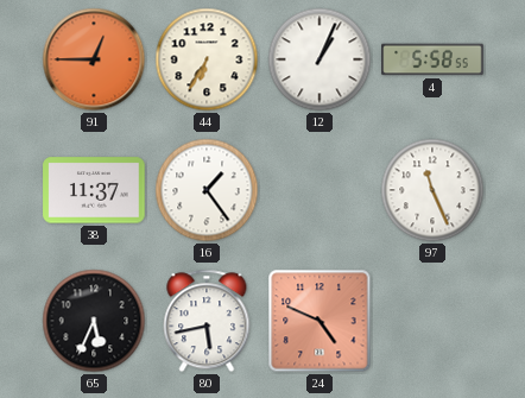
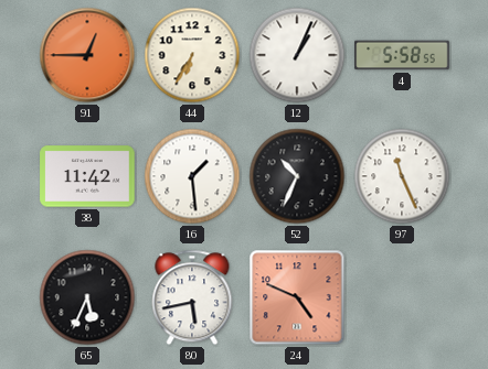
38: 11:37 -> 11:42 (87, 176)
16: 1:24 -> 1:29 (192, 176)
52: none -> 10:34 (297, 176)
